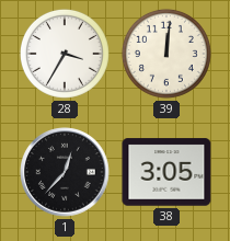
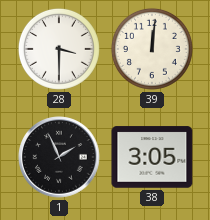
28: 3:35 -> 3:30 (59, 49)
1: 12:37 -> 1:56 (59, 157)
